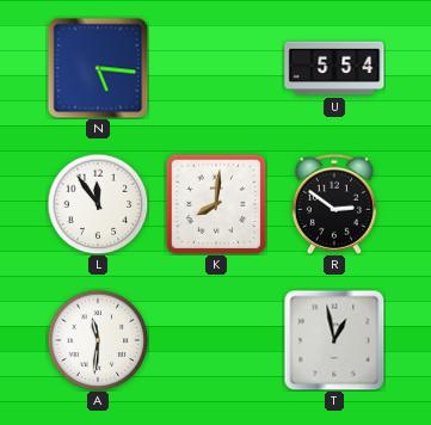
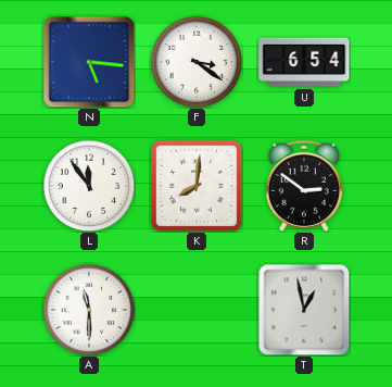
F: none -> 3:21 (197, 62)
U: 5:54 -> 6:54 (304, 62)
A: 11:31 -> 11:30 (89, 310)
